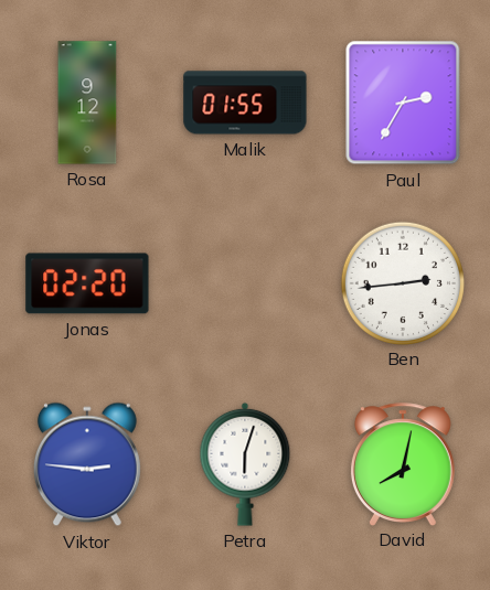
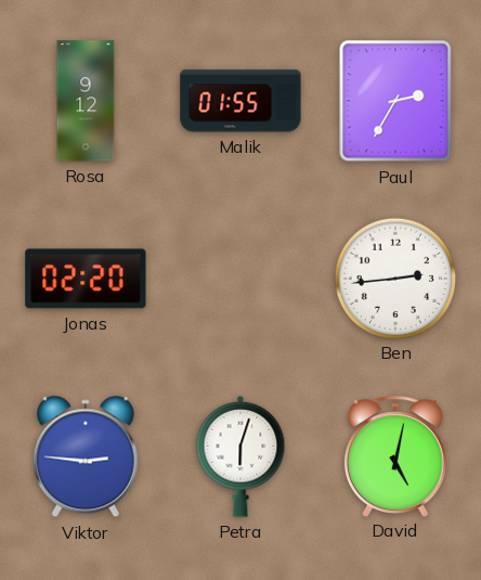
David: 8:02 -> 5:02 (395, 456)
